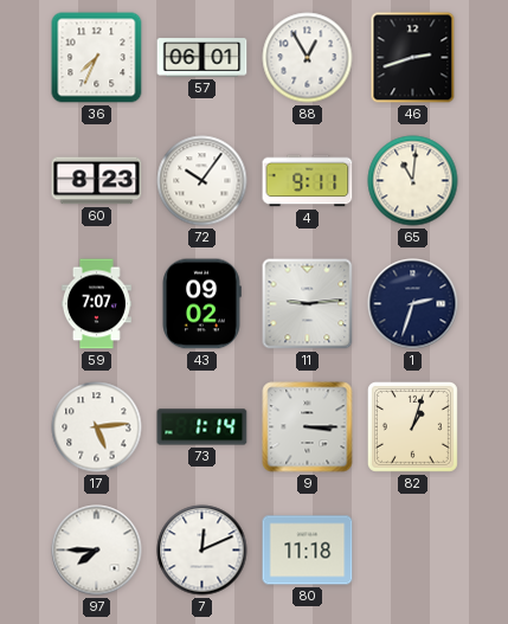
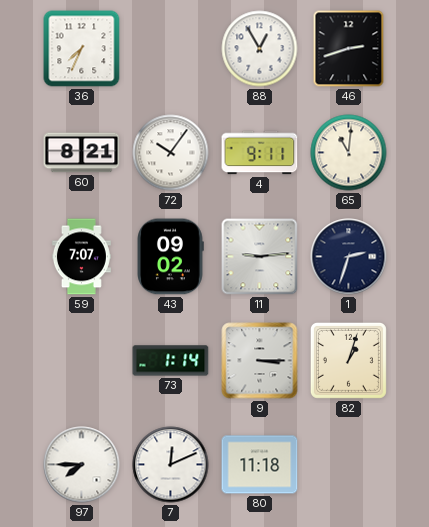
57: 06:01 -> none (202, 58)
60: 8:23 -> 8:21 (82, 153)
17: 5:14 -> none (97, 427)
